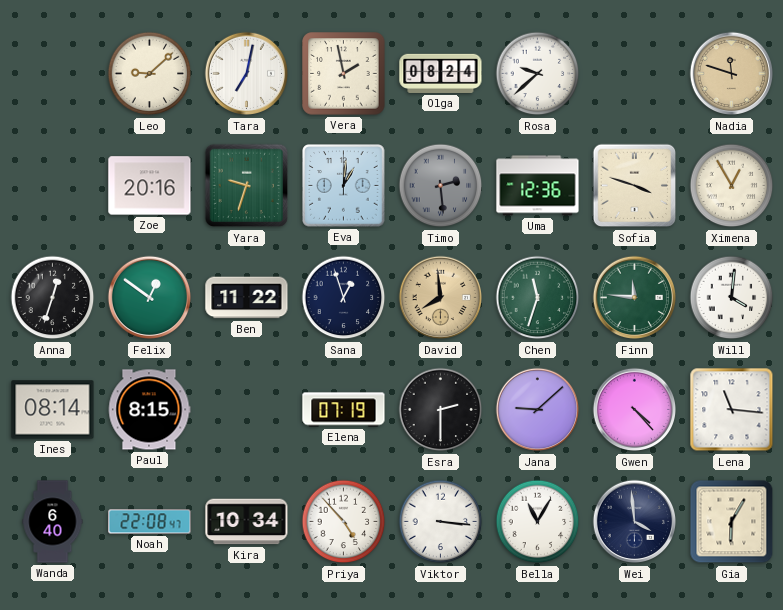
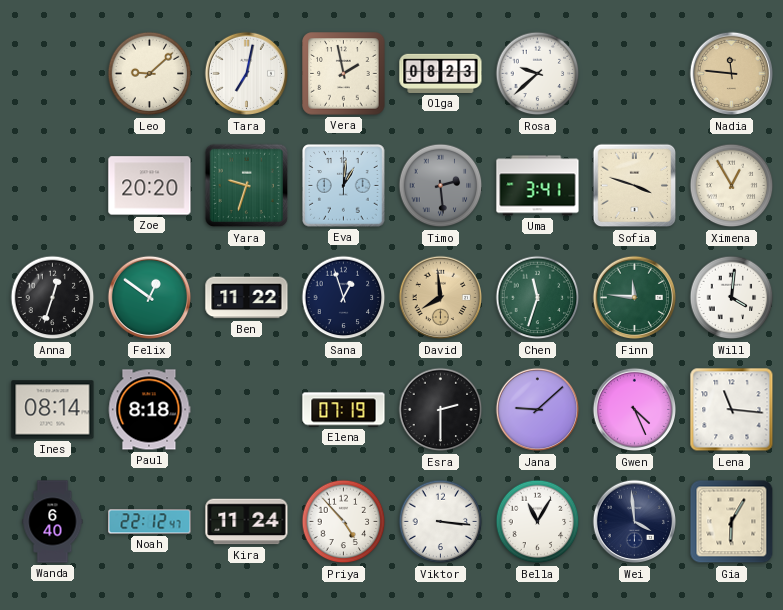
Olga: 08:24 -> 08:23 (441, 73)
Nadia: 11:48 -> 11:46 (732, 74)
Zoe: 20:16 -> 20:20 (150, 186)
Uma: 12:36 -> 3:41 (538, 186)
Paul: 8:15 -> 8:18 (149, 410)
Gwen: 4:23 -> 4:26 (635, 410)
Noah: 22:08 -> 22:12 (150, 522)
Kira: 10:34 -> 11:24 (247, 522)
